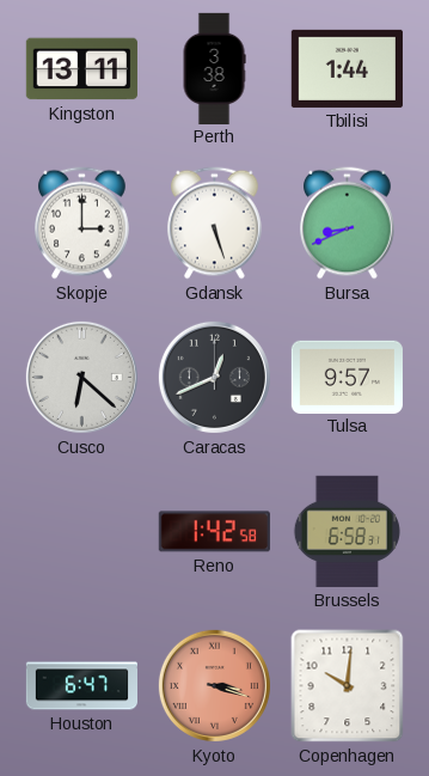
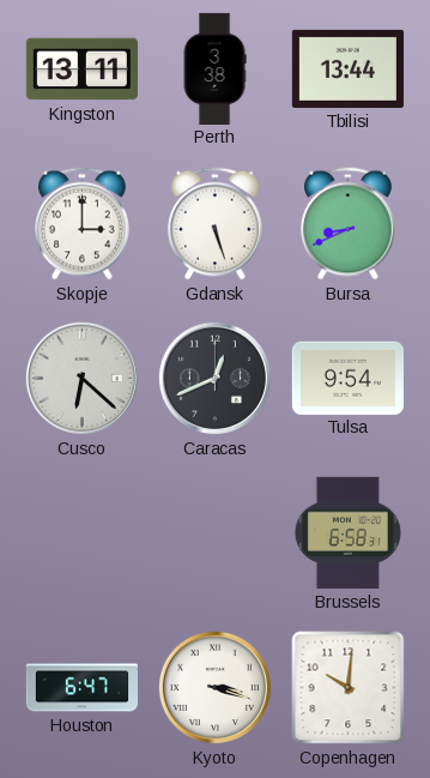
Tbilisi: 1:44 -> 13:44 (347, 68)
Tulsa: 9:57 -> 9:54 (347, 378)
Reno: 1:42 -> none (214, 532)
Kyoto dial: salmon -> white (214, 687)
